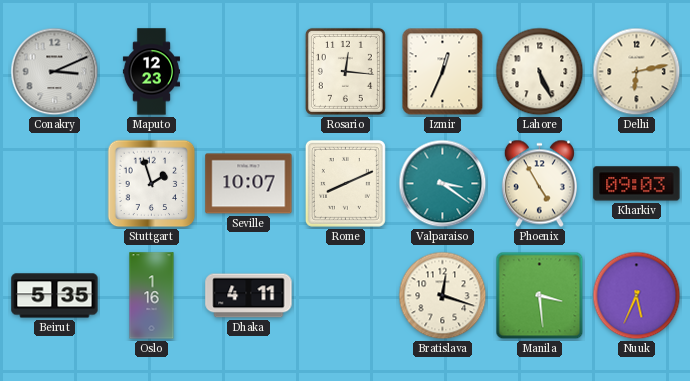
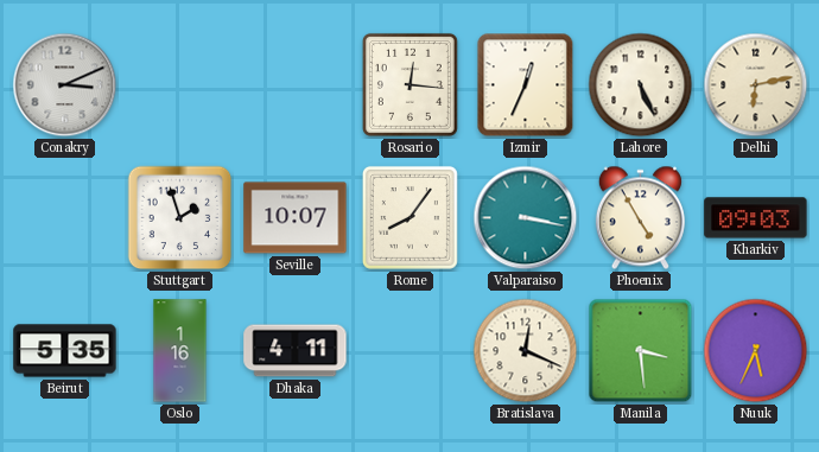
Maputo: 12:23 -> none (151, 72)
Rome: 8:11 -> 8:06 (409, 217)
Valparaiso: 3:21 -> 3:17 (526, 218)
Bratislava: 12:18 -> 12:19 (526, 351)
